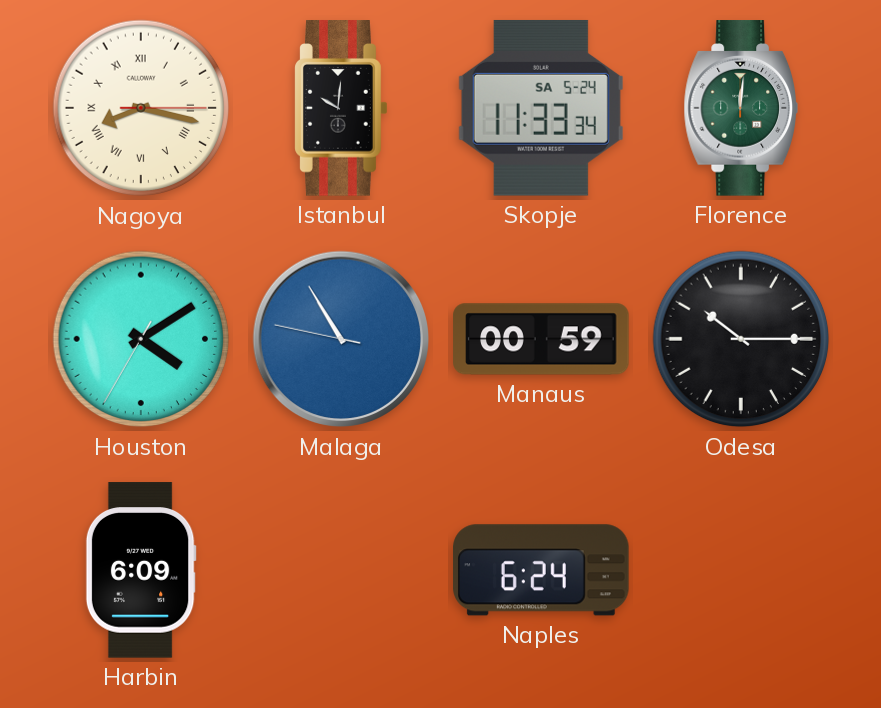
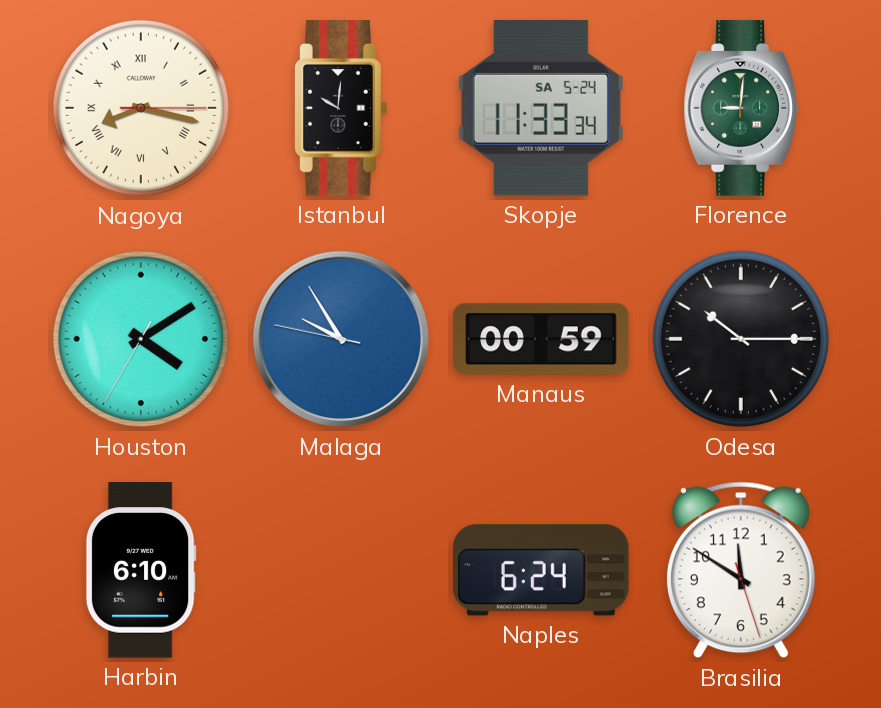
Florence: 12:01 -> 9:01 (740, 108)
Malaga: 10:54 -> 9:54 (341, 339)
Harbin: 6:09 -> 6:10 (141, 570)
Brasilia: none -> 11:50 (741, 570)
